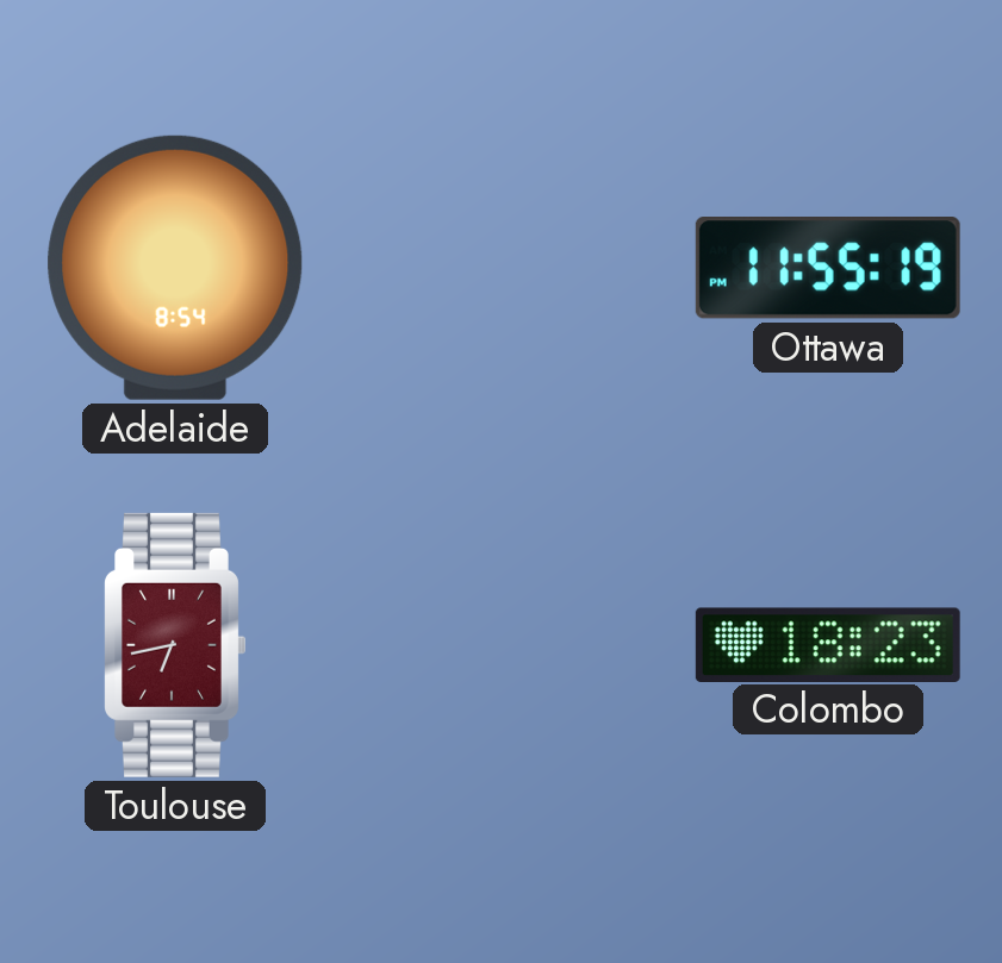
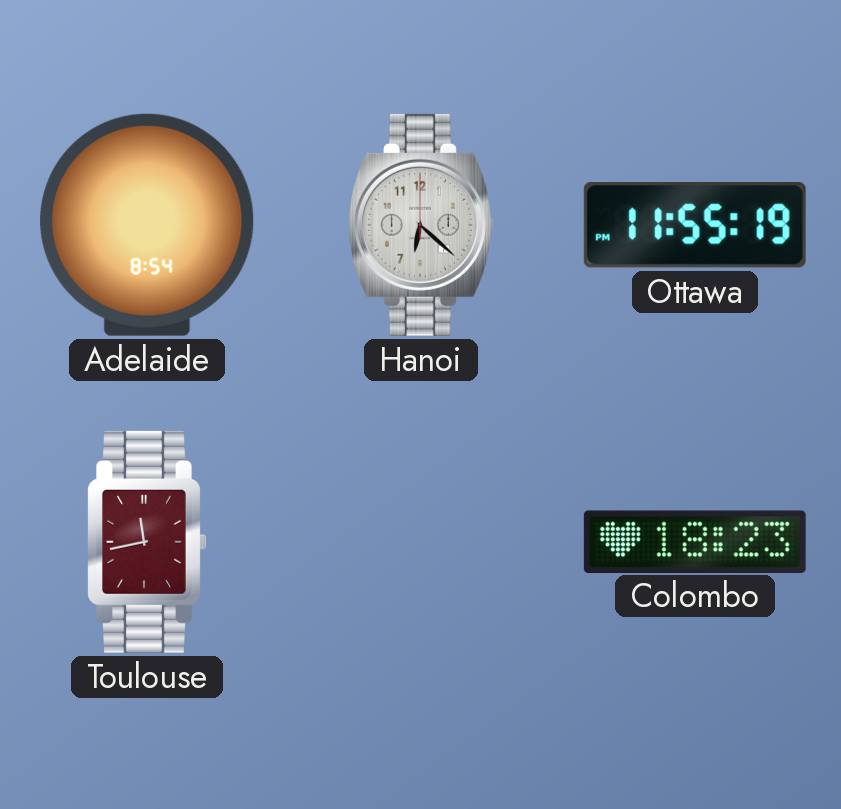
Hanoi: none -> 6:22 (420, 225)
Toulouse: 6:43 -> 11:43 (148, 542)
